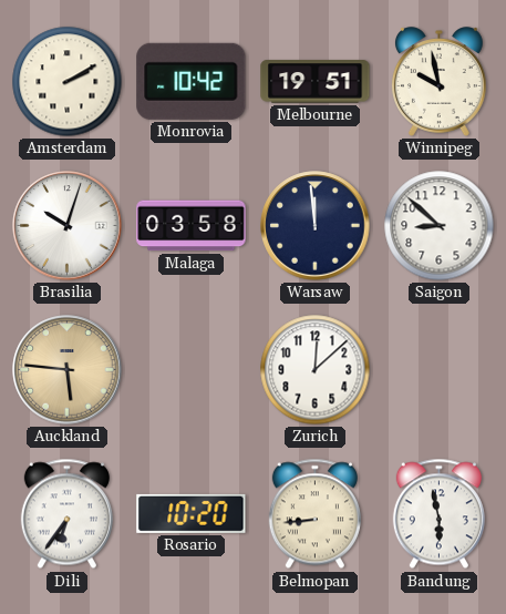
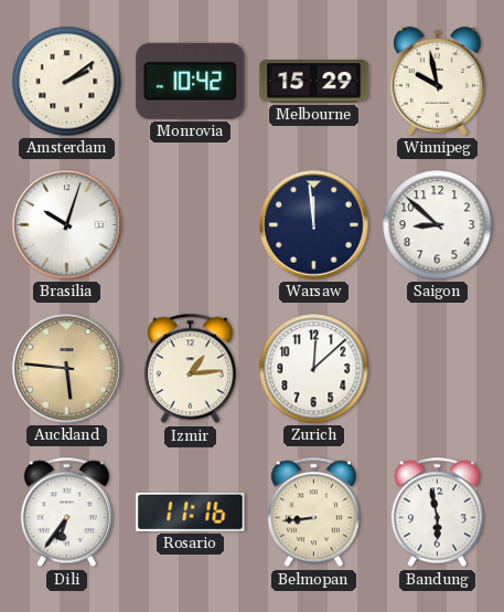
Amsterdam: 2:10 -> 2:09 (67, 82)
Melbourne: 19:51 -> 15:29 (314, 82)
Malaga: 03:58 -> none (192, 226)
Izmir: none -> 1:14 (190, 369)
Rosario: 10:20 -> 11:16 (191, 511)
